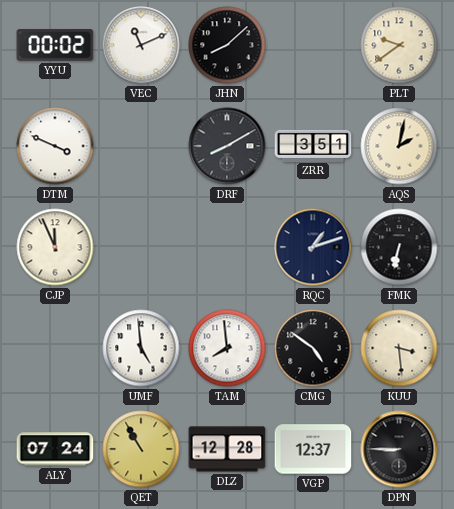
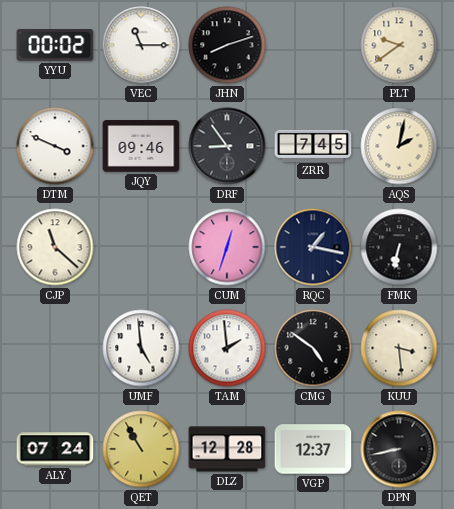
VEC: 11:11 -> 11:15 (141, 45)
JHN: 8:08 -> 8:12 (227, 45)
JQY: none -> 09:46 (141, 146)
DRF: 8:10 -> 8:54 (227, 146)
ZRR: 3:51 -> 7:45 (313, 145)
CJP: 11:56 -> 11:22 (55, 247)
CUM: none -> 12:33 (227, 247)
RQC: 1:12 -> 1:17 (313, 247)
TAM: 7:59 -> 1:59 (227, 348)
DPN: 8:45 -> 8:43 (399, 449)
